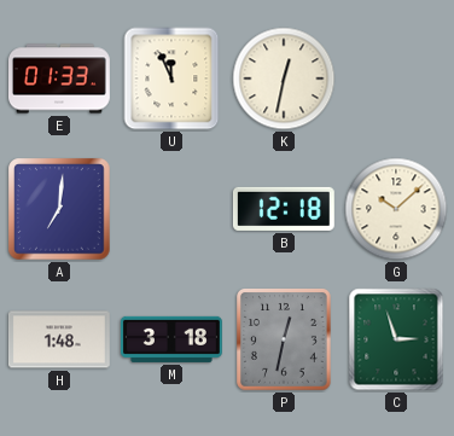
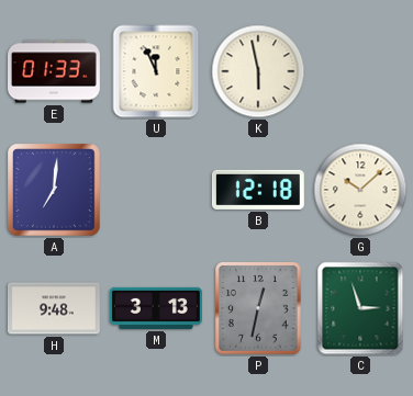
K: 12:32 -> 5:58 (258, 71)
H: 1:48 -> 9:48 (54, 308)
M: 3:18 -> 3:13 (156, 308)
